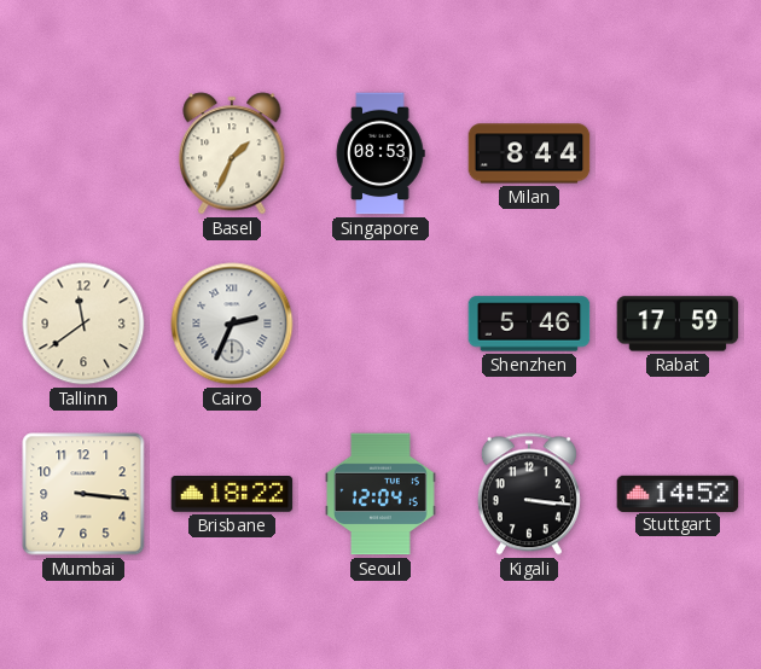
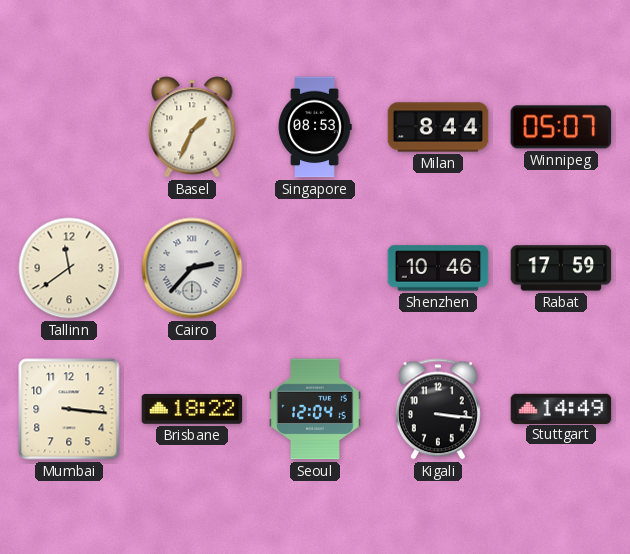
Winnipeg: none -> 05:07 (561, 127)
Cairo: 2:34 -> 2:37 (192, 268)
Shenzhen: 5:46 -> 10:46 (438, 268)
Stuttgart: 14:52 -> 14:49 (561, 408)
